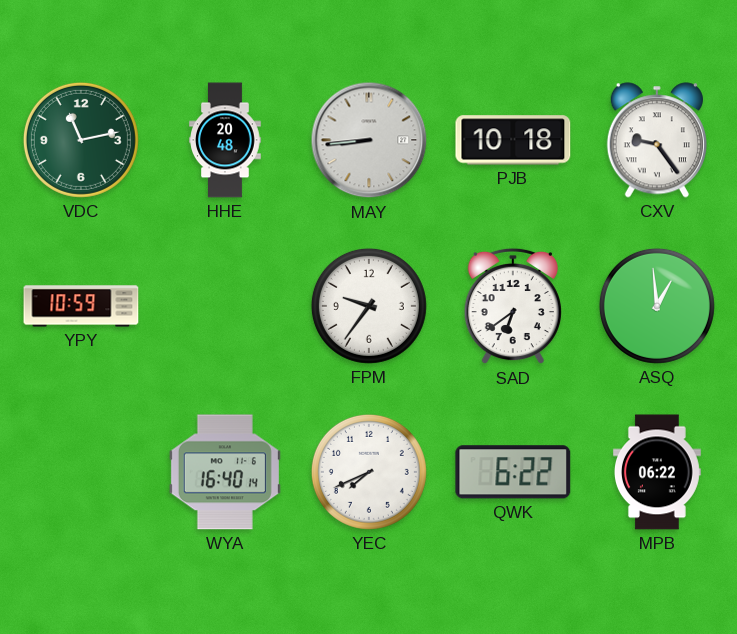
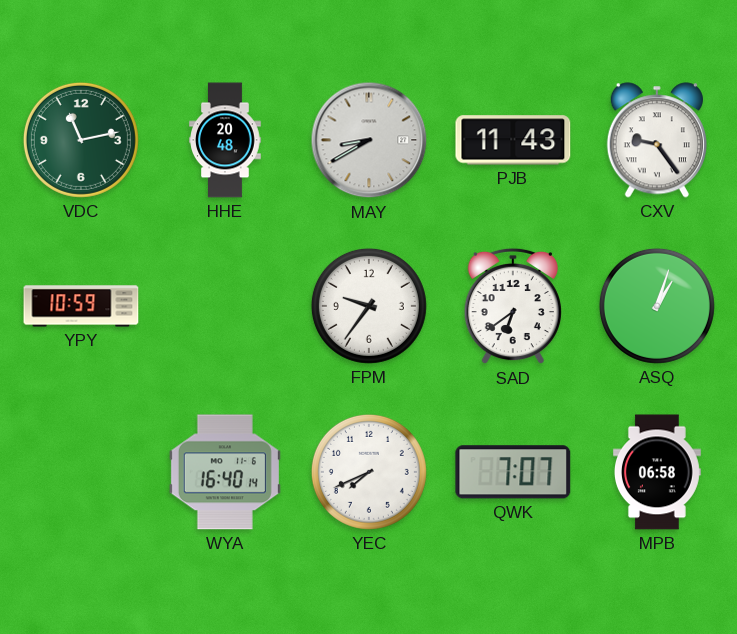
MAY: 8:44 -> 8:40 (369, 140)
PJB: 10:18 -> 11:43 (513, 140)
ASQ: 12:59 -> 1:03 (657, 306)
QWK: 6:22 -> 7:07 (513, 472)
MPB: 06:22 -> 06:58 (657, 472)
